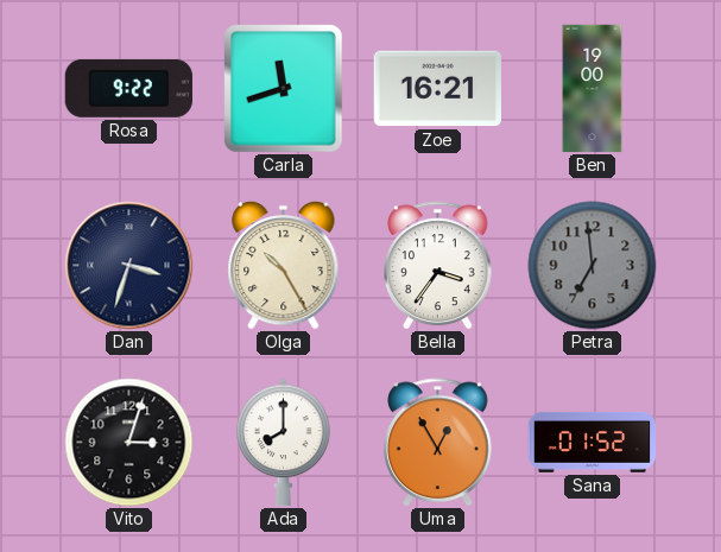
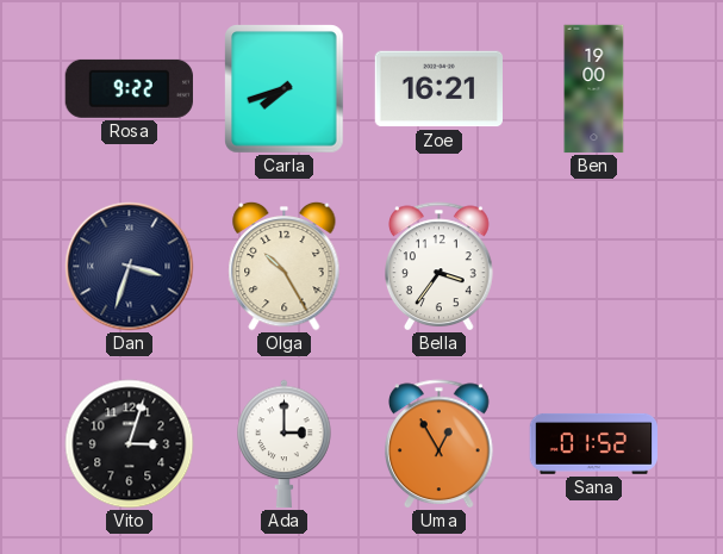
Carla: 11:42 -> 7:42 (285, 89)
Petra: 6:59 -> none (593, 266)
Ada: 8:00 -> 3:00 (285, 444)
